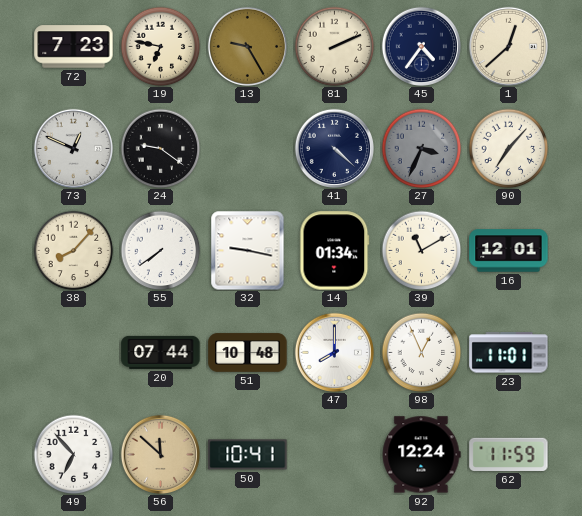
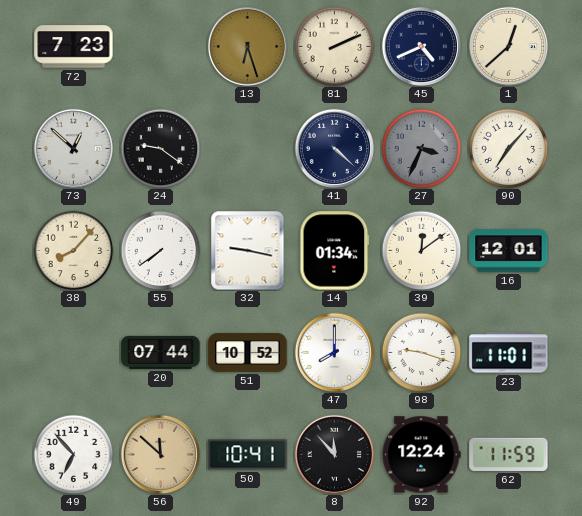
19: 6:47 -> none (160, 46)
13: 9:25 -> 6:27 (247, 46)
45: 4:36 -> 4:41 (421, 46)
73: 12:49 -> 12:52 (73, 148)
39: 11:10 -> 12:09 (421, 250)
51: 10:48 -> 10:52 (248, 353)
98: 12:56 -> 9:18 (421, 352)
8: none -> 11:53 (334, 454)
